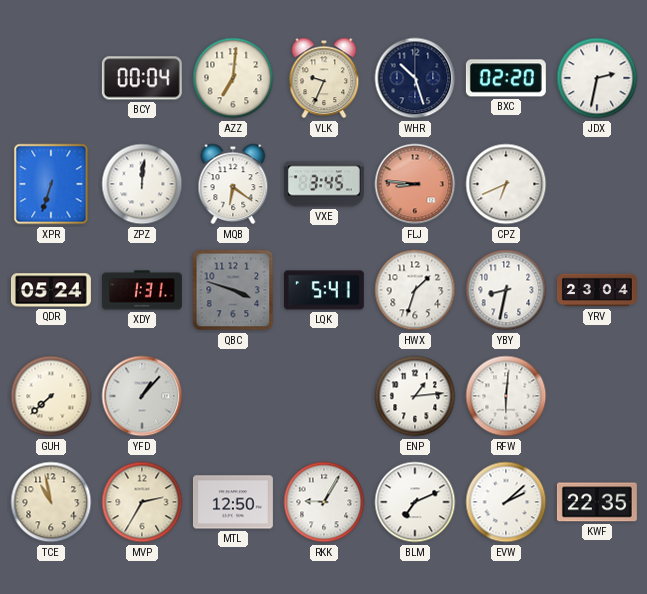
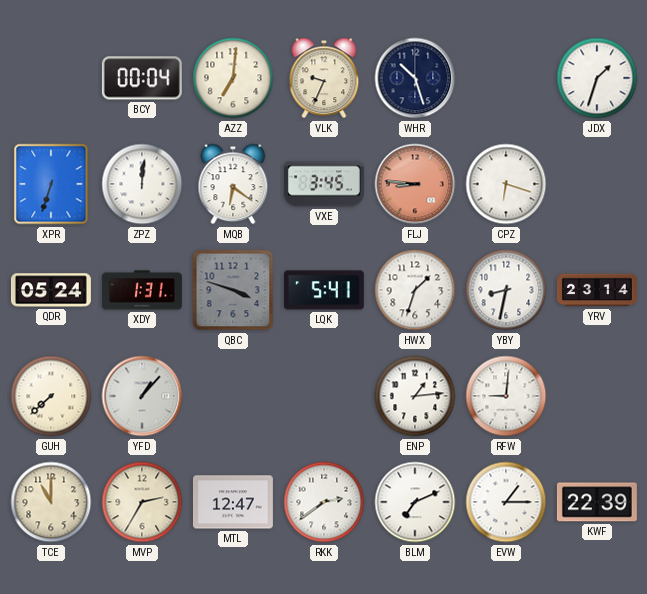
BXC: 02:20 -> none (506, 78)
JDX: 2:32 -> 1:33 (597, 78)
CPZ: 6:41 -> 6:18 (506, 184)
YRV: 23:04 -> 23:14 (597, 290)
RFW: 6:01 -> 9:01 (506, 396)
TCE: 10:58 -> 11:00 (51, 502)
MTL: 12:50 -> 12:47 (233, 502)
RKK: 9:05 -> 2:39 (324, 502)
EVW: 2:08 -> 1:15 (506, 502)
KWF: 22:35 -> 22:39 (597, 502)
